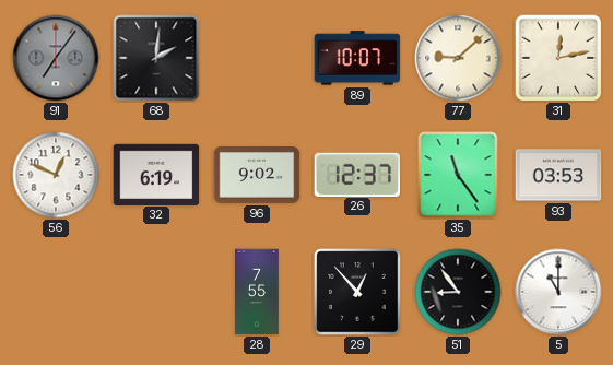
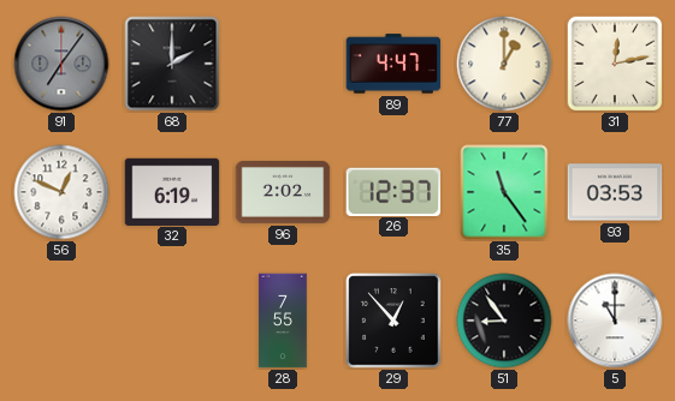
68: 2:01 -> 2:00 (172, 64)
89: 10:07 -> 4:47 (393, 64)
77: 9:08 -> 1:00 (504, 64)
96: 9:02 -> 2:02 (283, 193)
